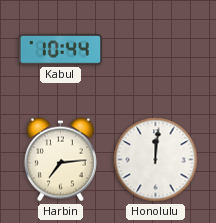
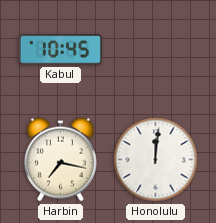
Kabul: 10:44 -> 10:45 (60, 50)
Harbin: 7:14 -> 7:17 (60, 160)
